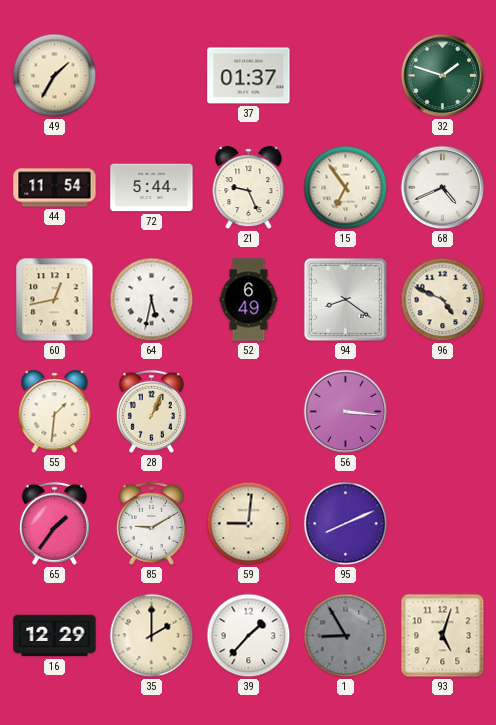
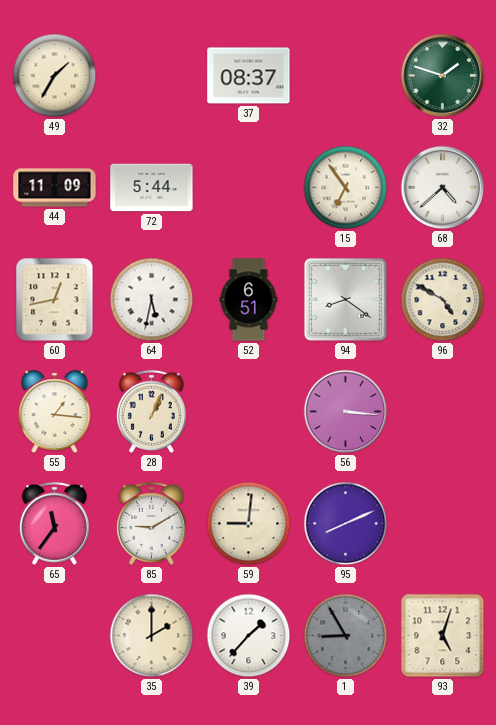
37: 01:37 -> 08:37 (249, 76)
44: 11:54 -> 11:09 (55, 188)
21: 9:26 -> none (249, 188)
68: 4:41 -> 4:38 (443, 188)
52: 6:49 -> 6:51 (249, 300)
96: 4:49 -> 4:50 (443, 300)
55: 1:31 -> 1:16 (55, 412)
65: 1:36 -> 11:36 (54, 523)
16: 12:29 -> none (55, 636)
